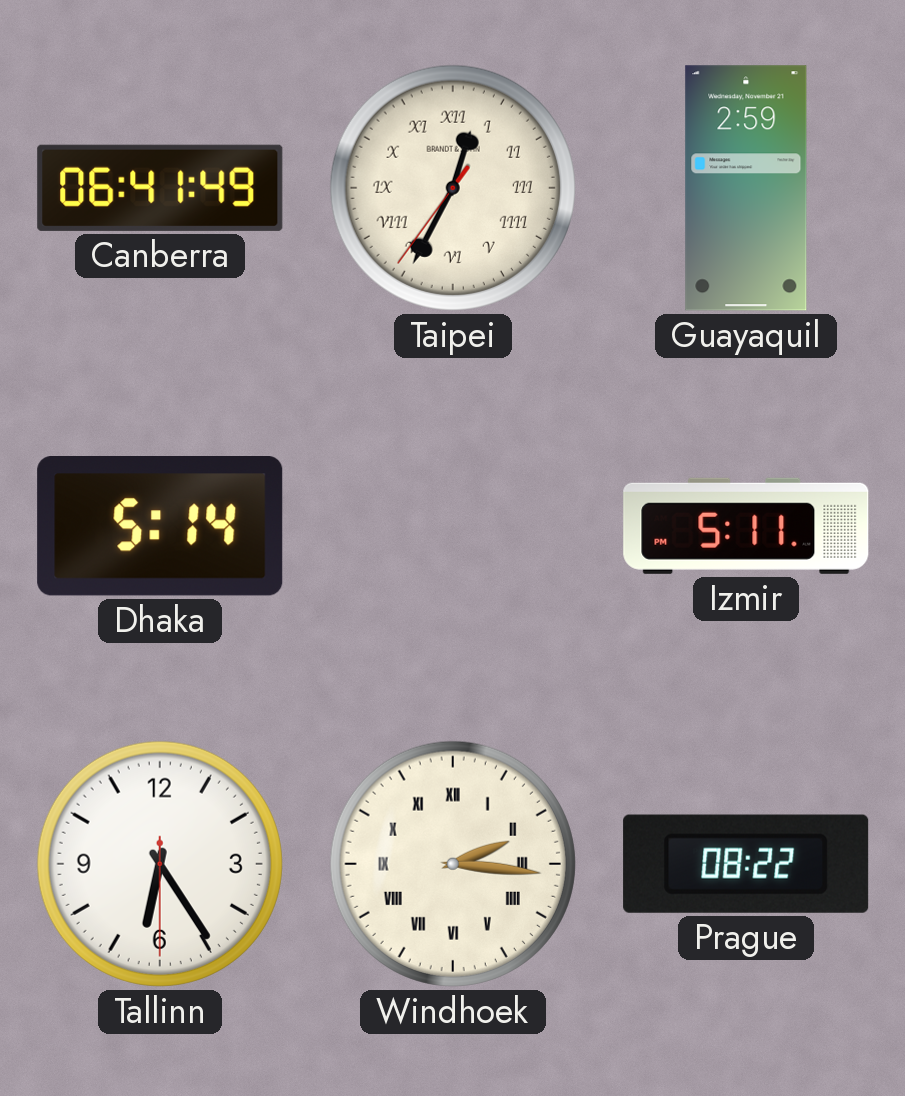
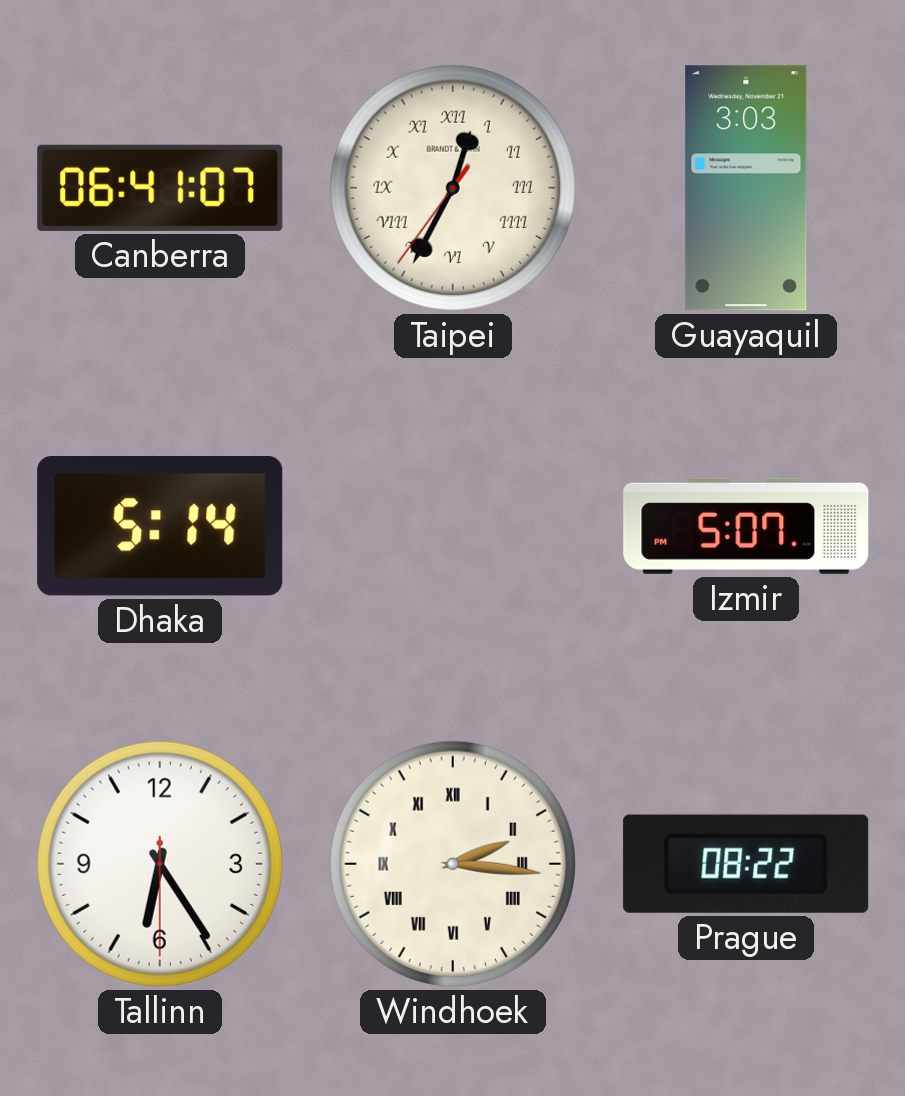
Canberra: 06:41:49 -> 06:41:07 (160, 188)
Guayaquil: 2:59 -> 3:03 (746, 188)
Izmir: 5:11 -> 5:07 (746, 526)
